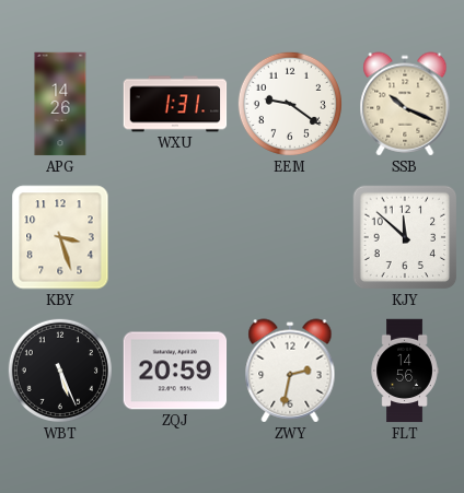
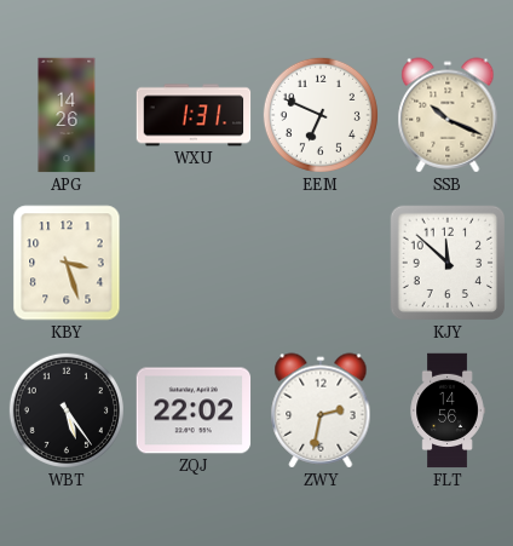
EEM: 9:21 -> 6:49 (321, 115)
WBT: 5:26 -> 5:24 (67, 410)
ZQJ: 20:59 -> 22:02 (194, 410)
